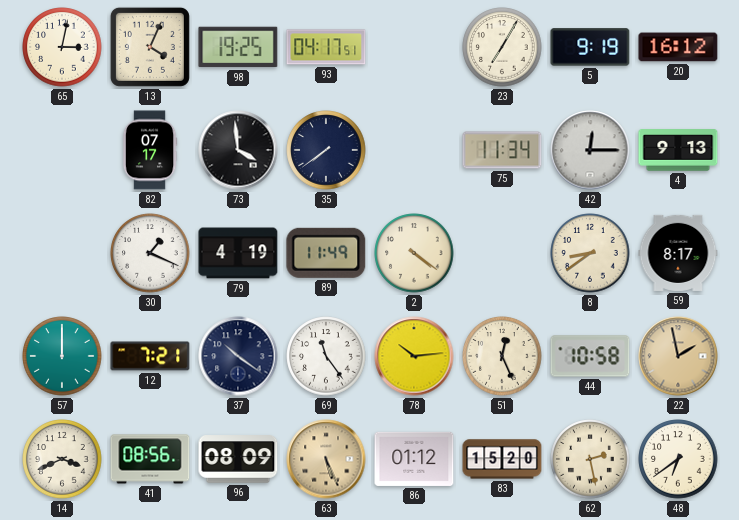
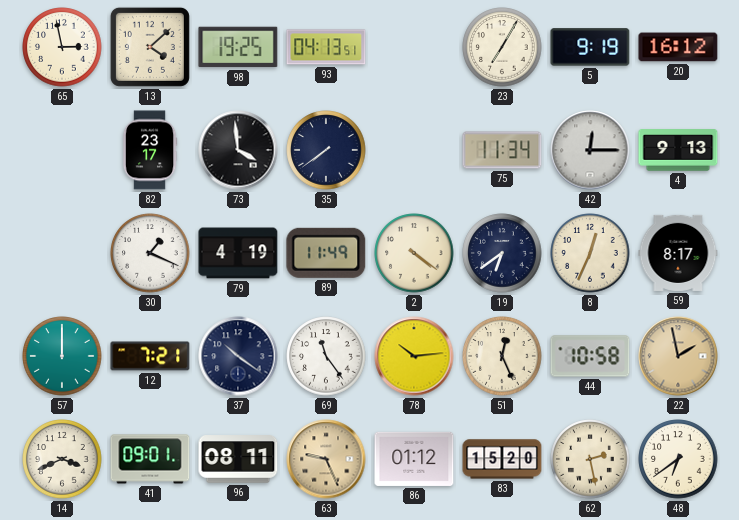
65: 3:02 -> 2:58 (62, 47)
13: 4:04 -> 4:08 (150, 47)
93: 04:17 -> 04:13 (326, 47)
82: 07:17 -> 23:17 (150, 150)
19: none -> 6:39 (502, 253)
8: 8:39 -> 12:34 (590, 253)
41: 08:56 -> 09:01 (150, 459)
96: 08:09 -> 08:11 (238, 459)
63: 5:26 -> 9:26 (326, 459)
